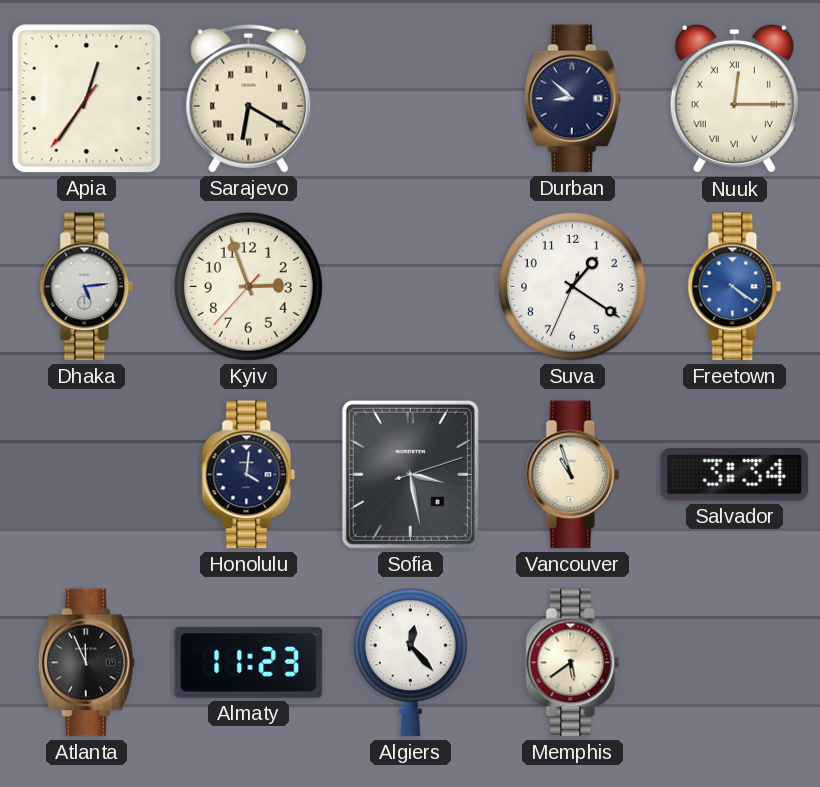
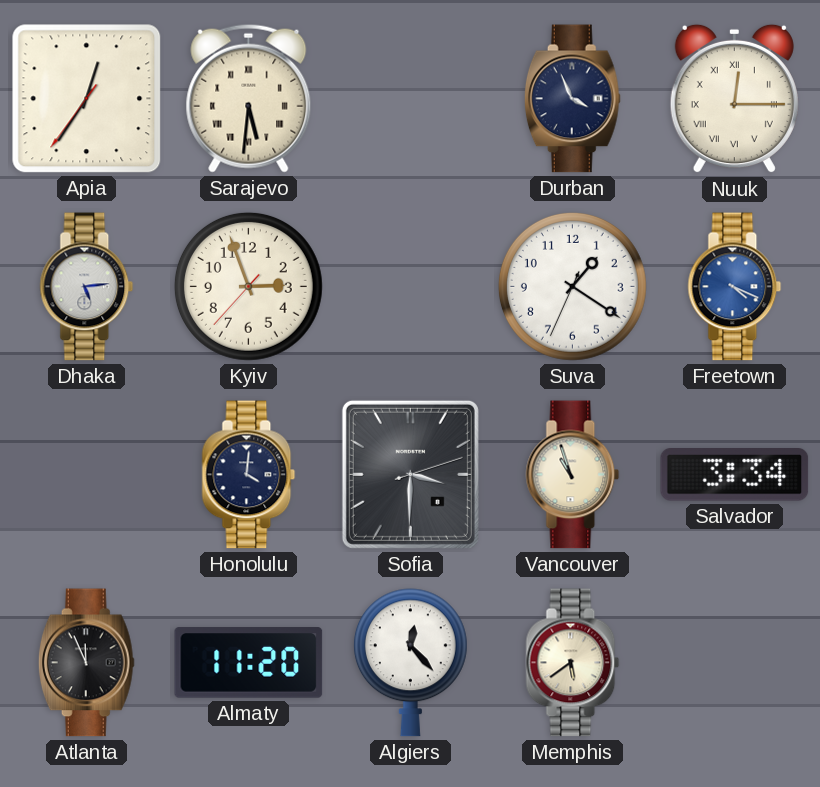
Sarajevo: 6:20 -> 5:31 (249, 98)
Durban: 8:52 -> 3:56 (572, 99)
Freetown: 4:21 -> 4:19 (735, 287)
Sofia: 3:28 -> 3:30 (410, 474)
Almaty: 11:23 -> 11:20 (249, 663)
